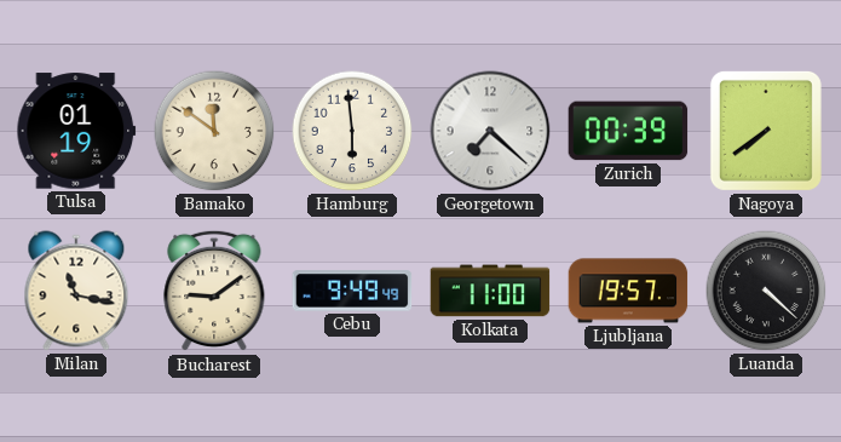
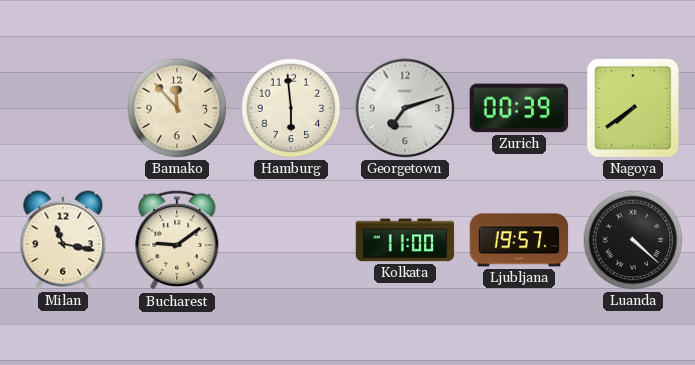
Tulsa: 01:19 -> none (76, 131)
Bamako: 11:51 -> 11:53 (177, 108)
Georgetown: 7:22 -> 7:12 (405, 108)
Cebu: 9:49 -> none (352, 291)
